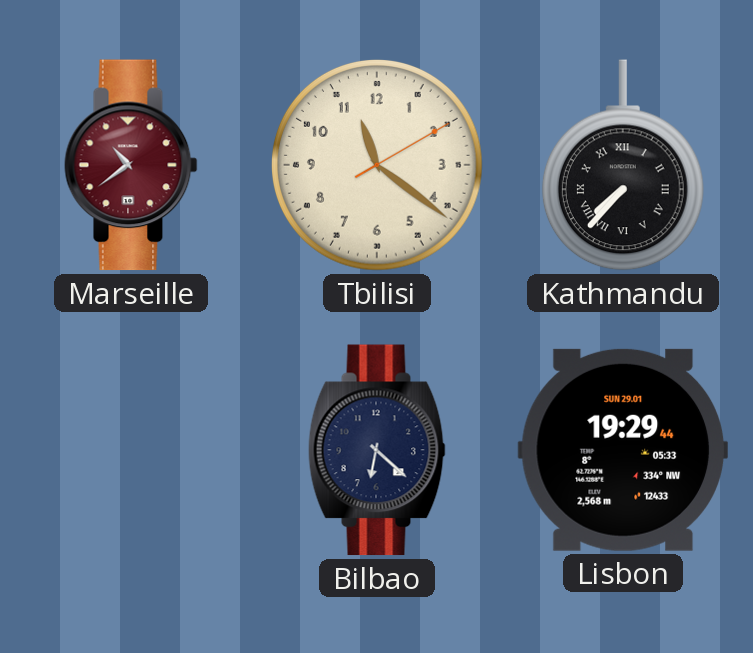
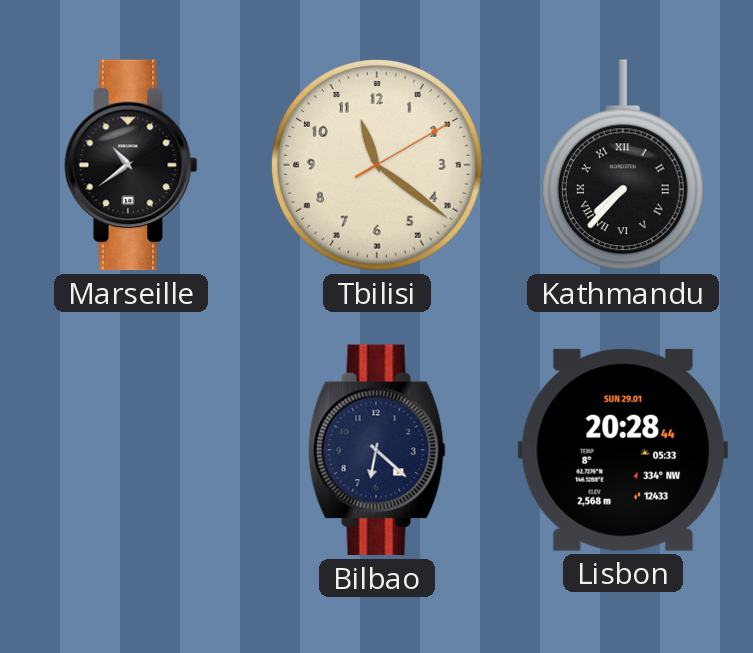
Marseille dial: burgundy -> black (131, 165)
Lisbon: 19:29 -> 20:28 (623, 450)
